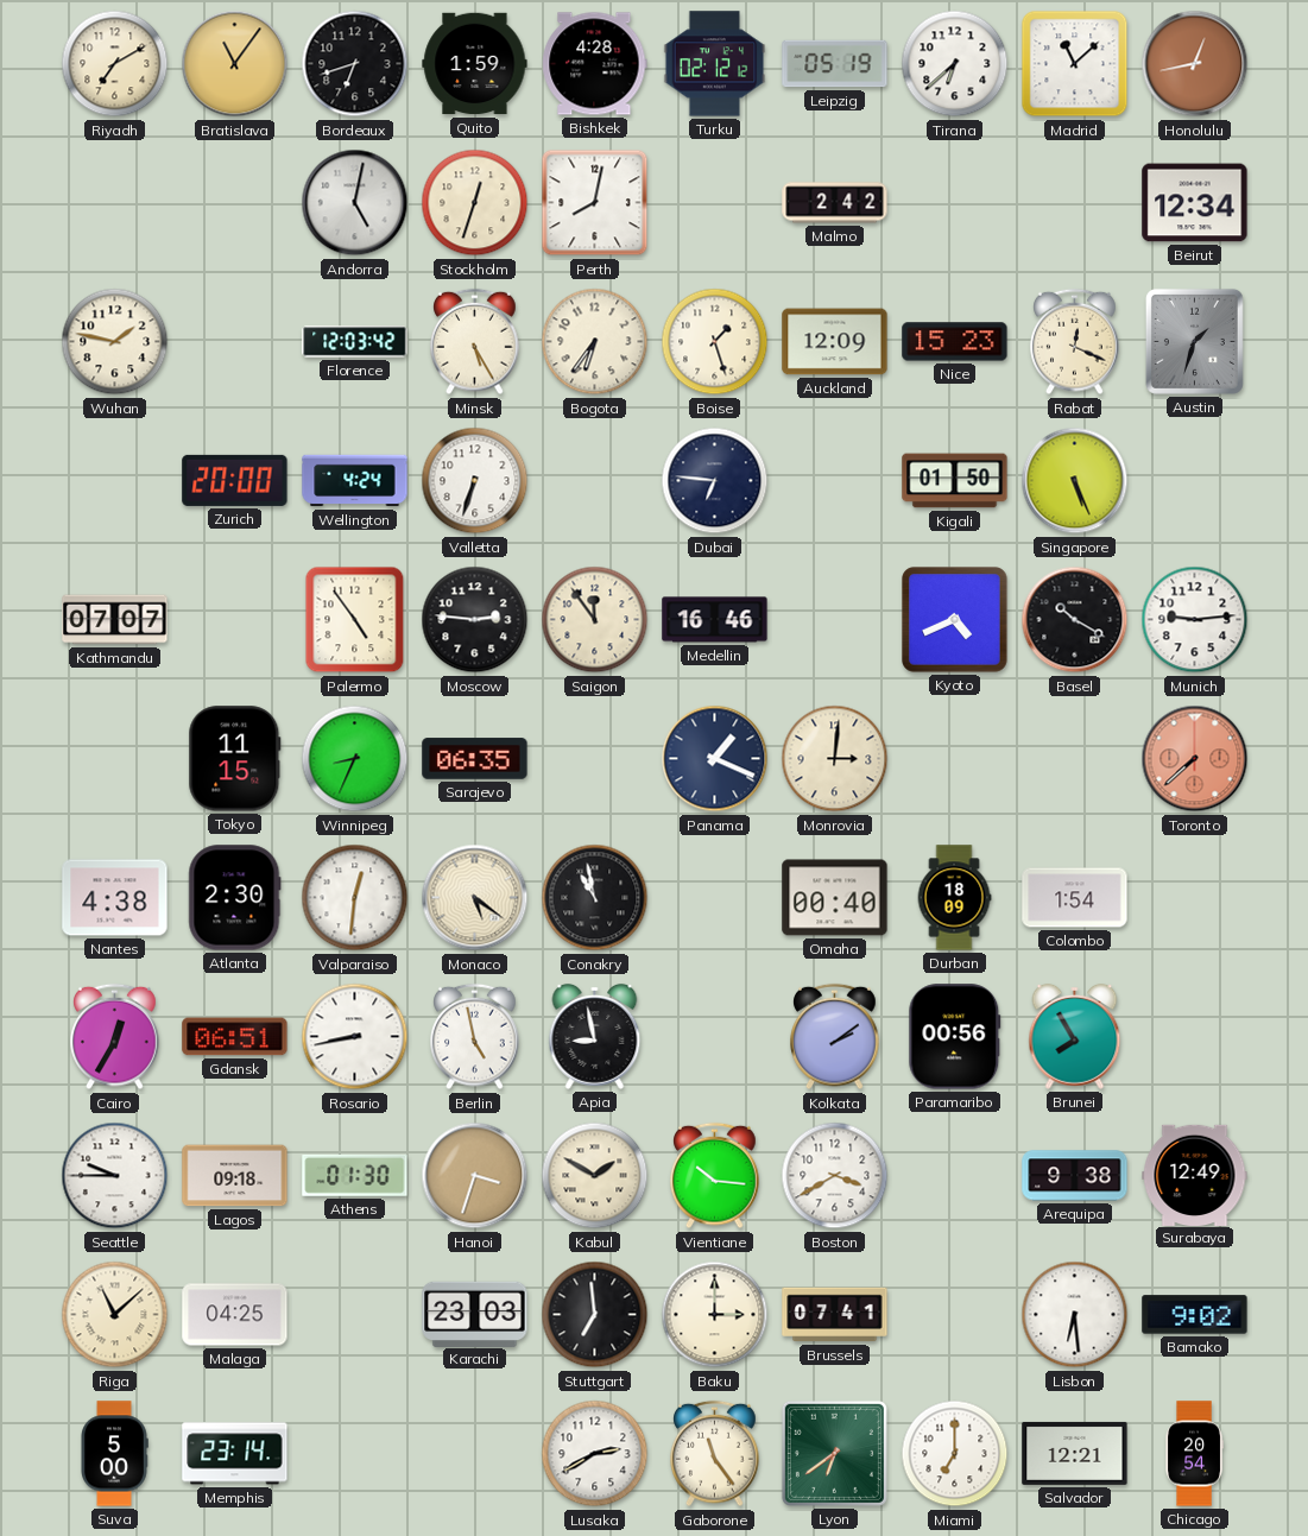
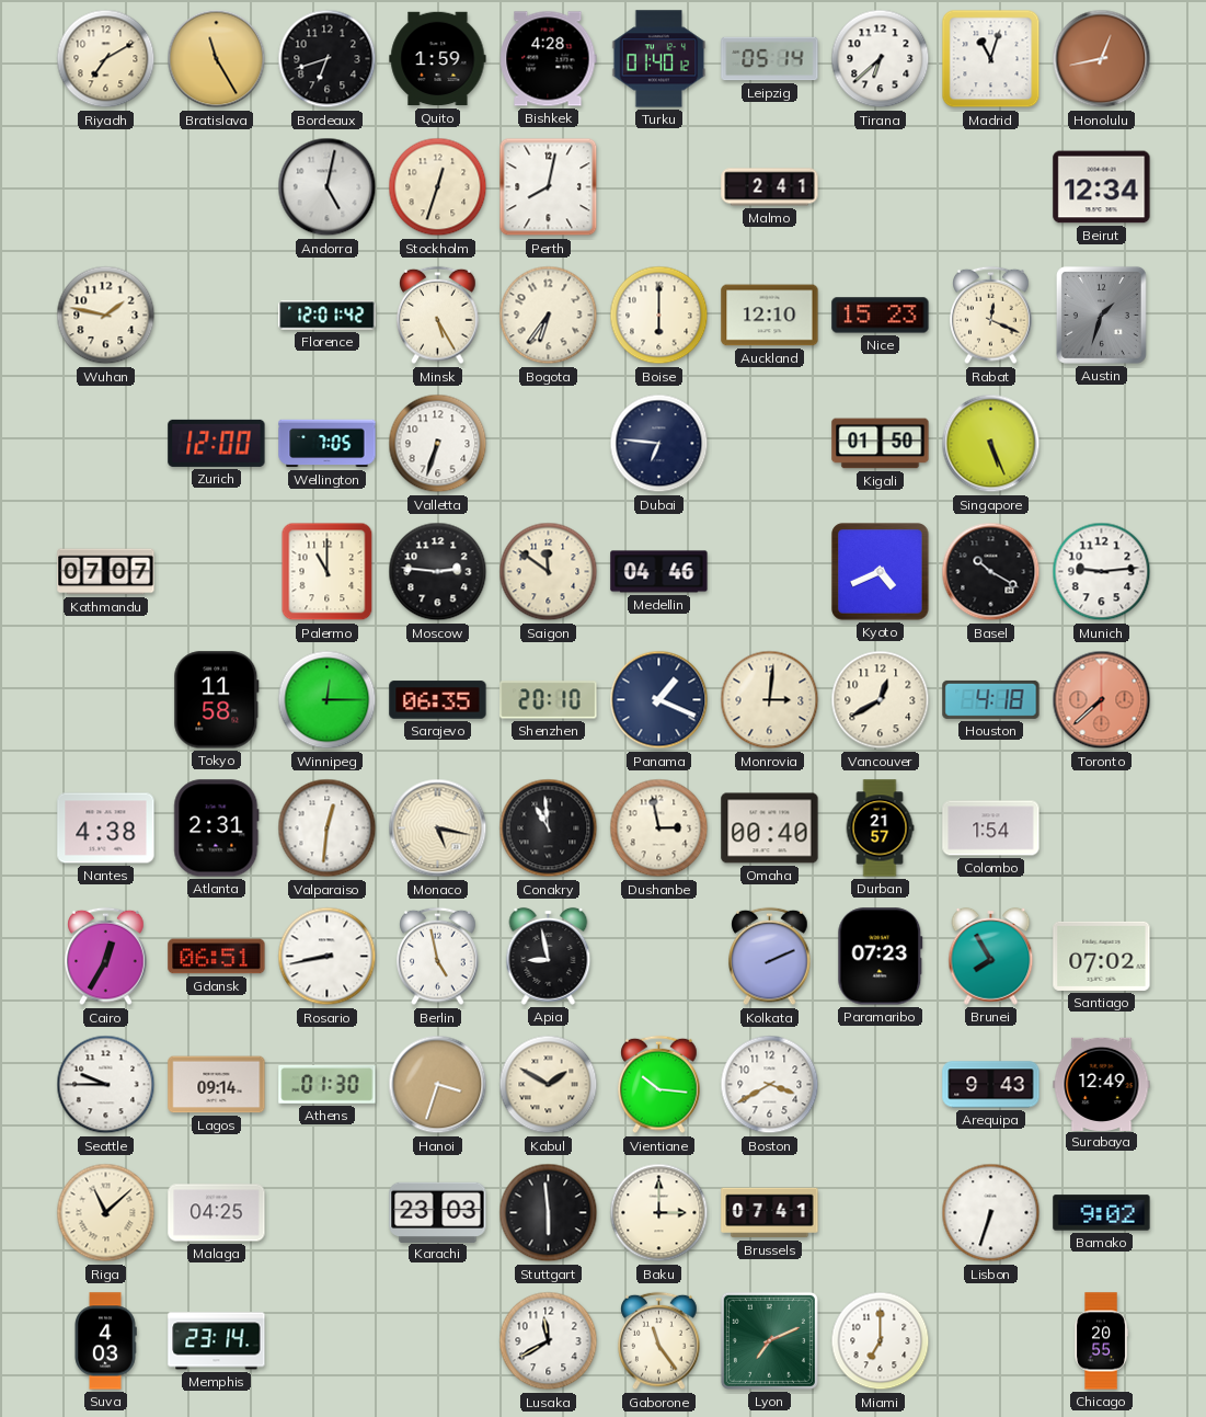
Bratislava: 11:06 -> 11:25 (217, 59)
Turku: 02:12 -> 01:40 (659, 59)
Leipzig: 05:19 -> 05:14 (770, 59)
Madrid: 11:08 -> 11:03 (991, 59)
Malmo: 2:42 -> 2:41 (770, 187)
Florence: 12:03 -> 12:01 (328, 316)
Boise: 1:27 -> 6:00 (659, 316)
Auckland: 12:09 -> 12:10 (770, 316)
Zurich: 20:00 -> 12:00 (217, 443)
Wellington: 4:24 -> 7:05 (328, 444)
Palermo: 4:54 -> 11:00 (328, 572)
Saigon: 11:54 -> 11:51 (549, 572)
Medellin: 16:46 -> 04:46 (659, 572)
Tokyo: 11:15 -> 11:58 (217, 700)
Winnipeg: 8:34 -> 12:15 (328, 700)
Shenzhen: none -> 20:10 (549, 700)
Vancouver: none -> 12:40 (881, 700)
Houston: none -> 4:18 (991, 699)
Atlanta: 2:30 -> 2:31 (217, 829)
Monaco: 5:21 -> 5:17 (438, 829)
Conakry: 10:58 -> 10:59 (549, 829)
Dushanbe: none -> 2:58 (659, 829)
Durban: 18:09 -> 21:57 (880, 829)
Kolkata: 2:09 -> 2:11 (770, 957)
Paramaribo: 00:56 -> 07:23 (881, 957)
Santiago: none -> 07:02 (1102, 956)
Lagos: 09:18 -> 09:14 (217, 1085)
Arequipa: 9:38 -> 9:43 (991, 1085)
Stuttgart: 6:59 -> 5:59 (549, 1213)
Lisbon: 6:29 -> 6:33 (991, 1213)
Suva: 5:00 -> 4:03 (105, 1341)
Lusaka: 2:40 -> 11:40 (549, 1341)
Lyon: 6:39 -> 7:11 (769, 1340)
Salvador: 12:21 -> none (1075, 1453)
Chicago: 20:54 -> 20:55 (1101, 1341)
